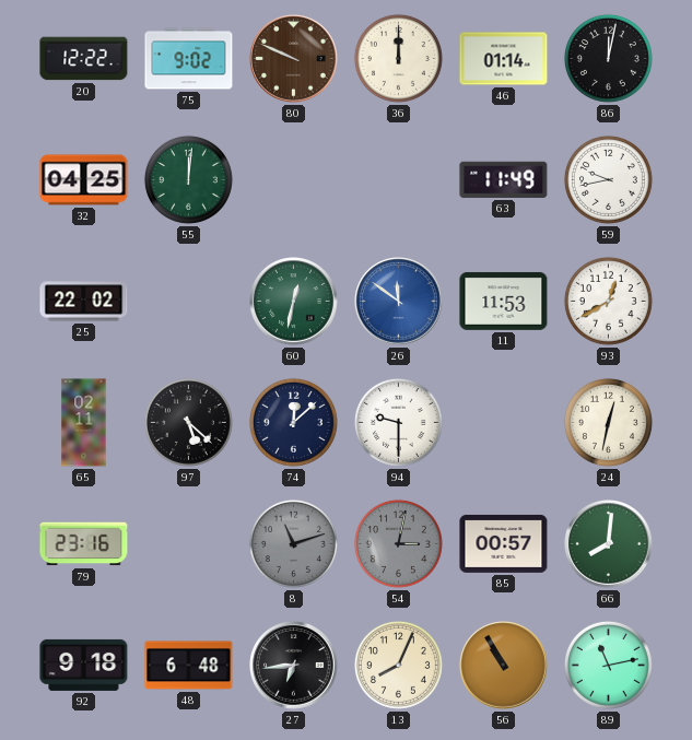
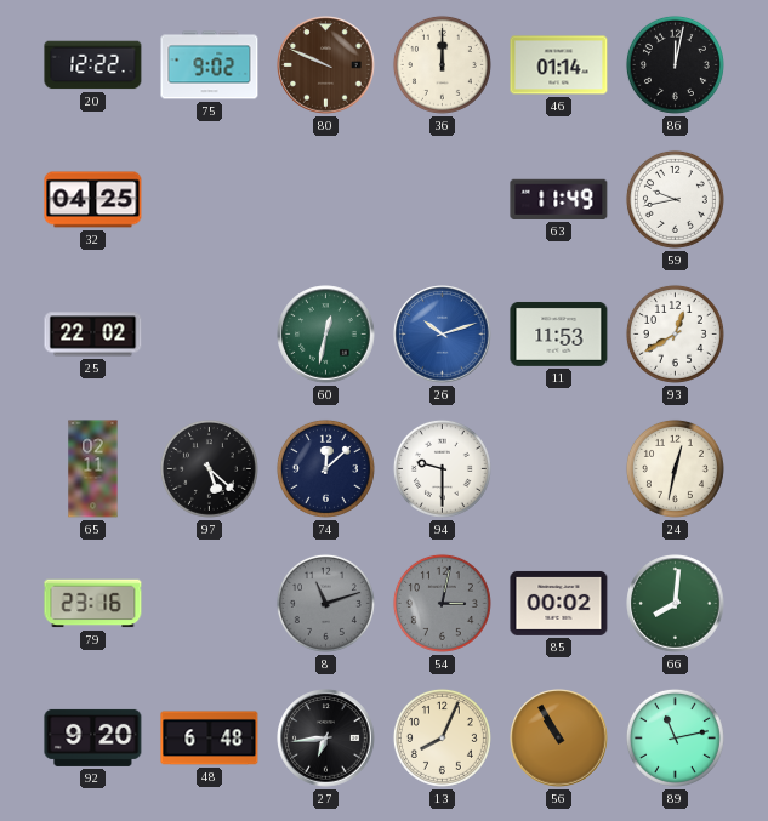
55: 12:01 -> none (188, 179)
26: 11:51 -> 10:12 (443, 335)
85: 00:57 -> 00:02 (559, 603)
92: 9:18 -> 9:20 (93, 737)
